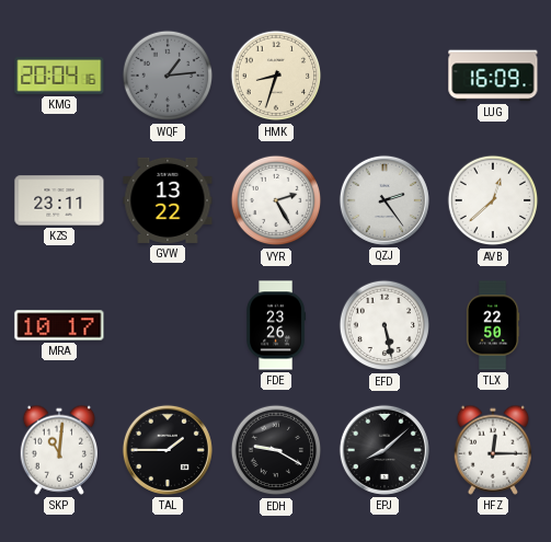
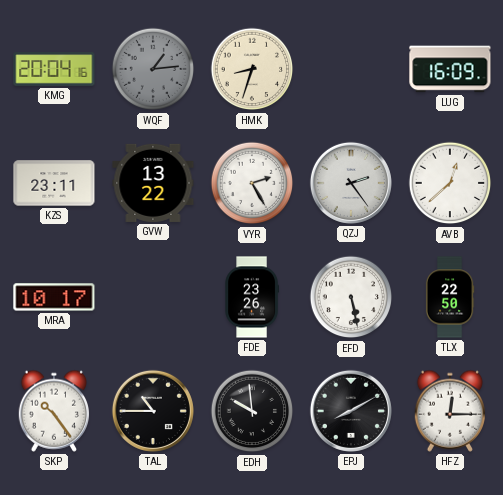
SKP: 11:01 -> 10:24 (53, 411)
TAL: 1:45 -> 10:45 (153, 411)
EDH: 9:20 -> 9:59 (252, 411)
EPJ: 8:08 -> 8:10 (351, 411)
